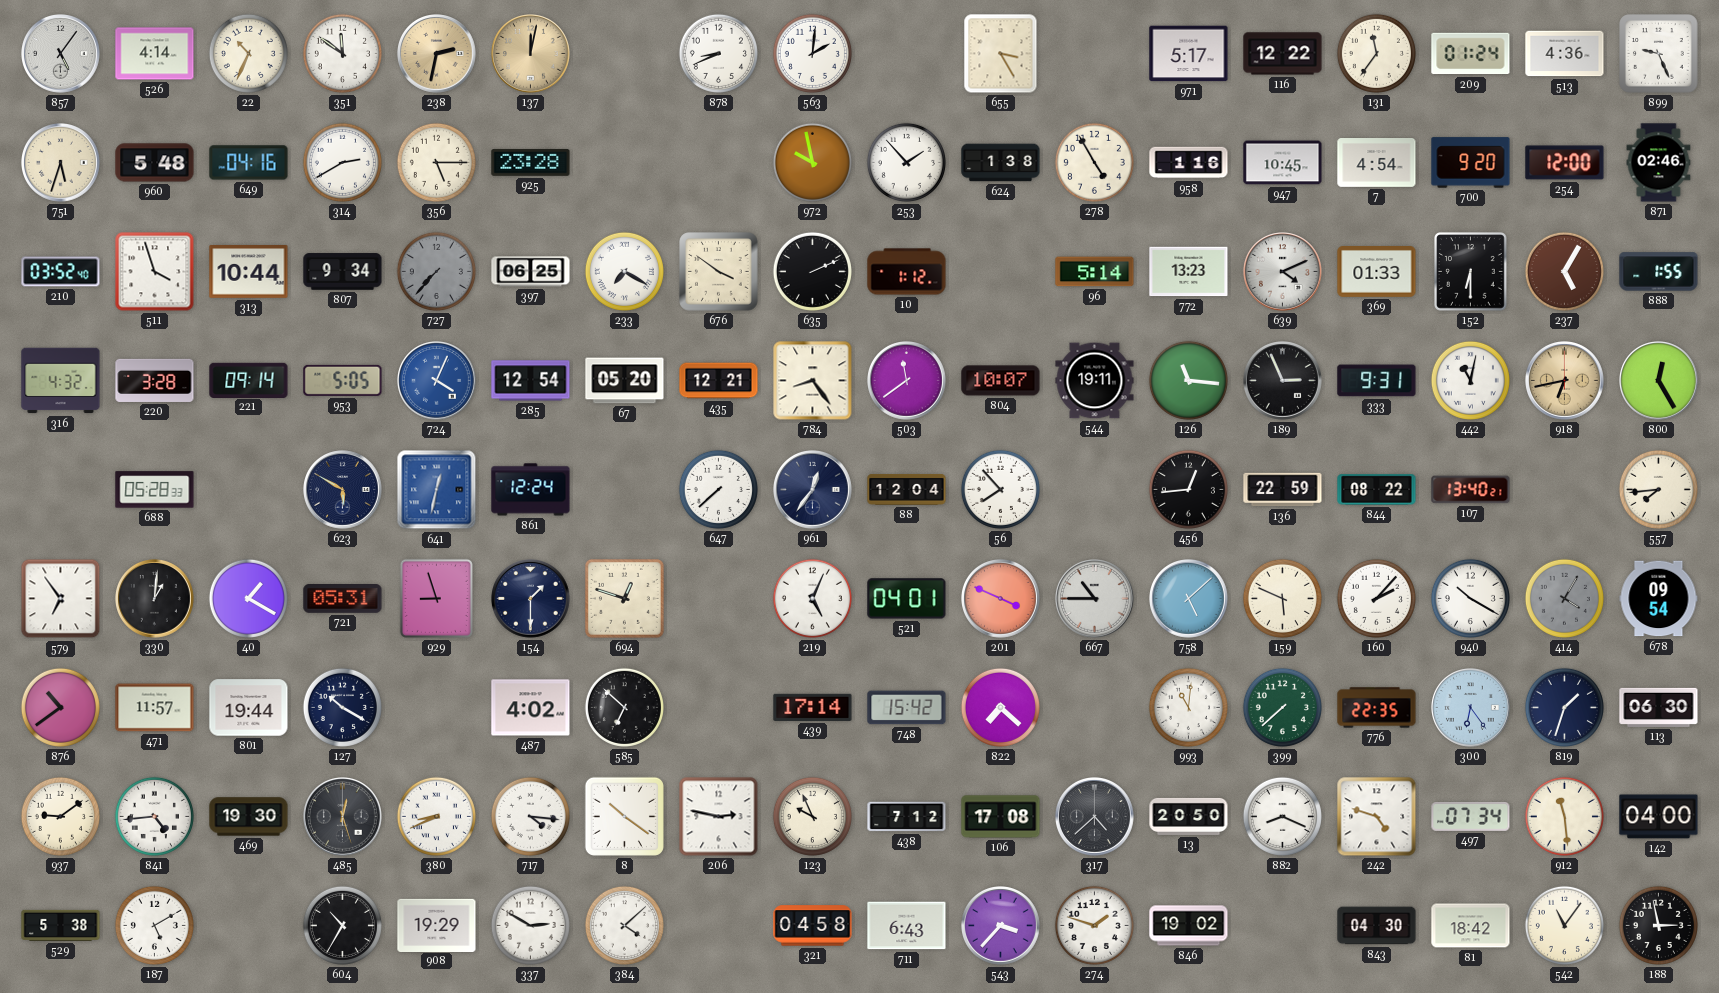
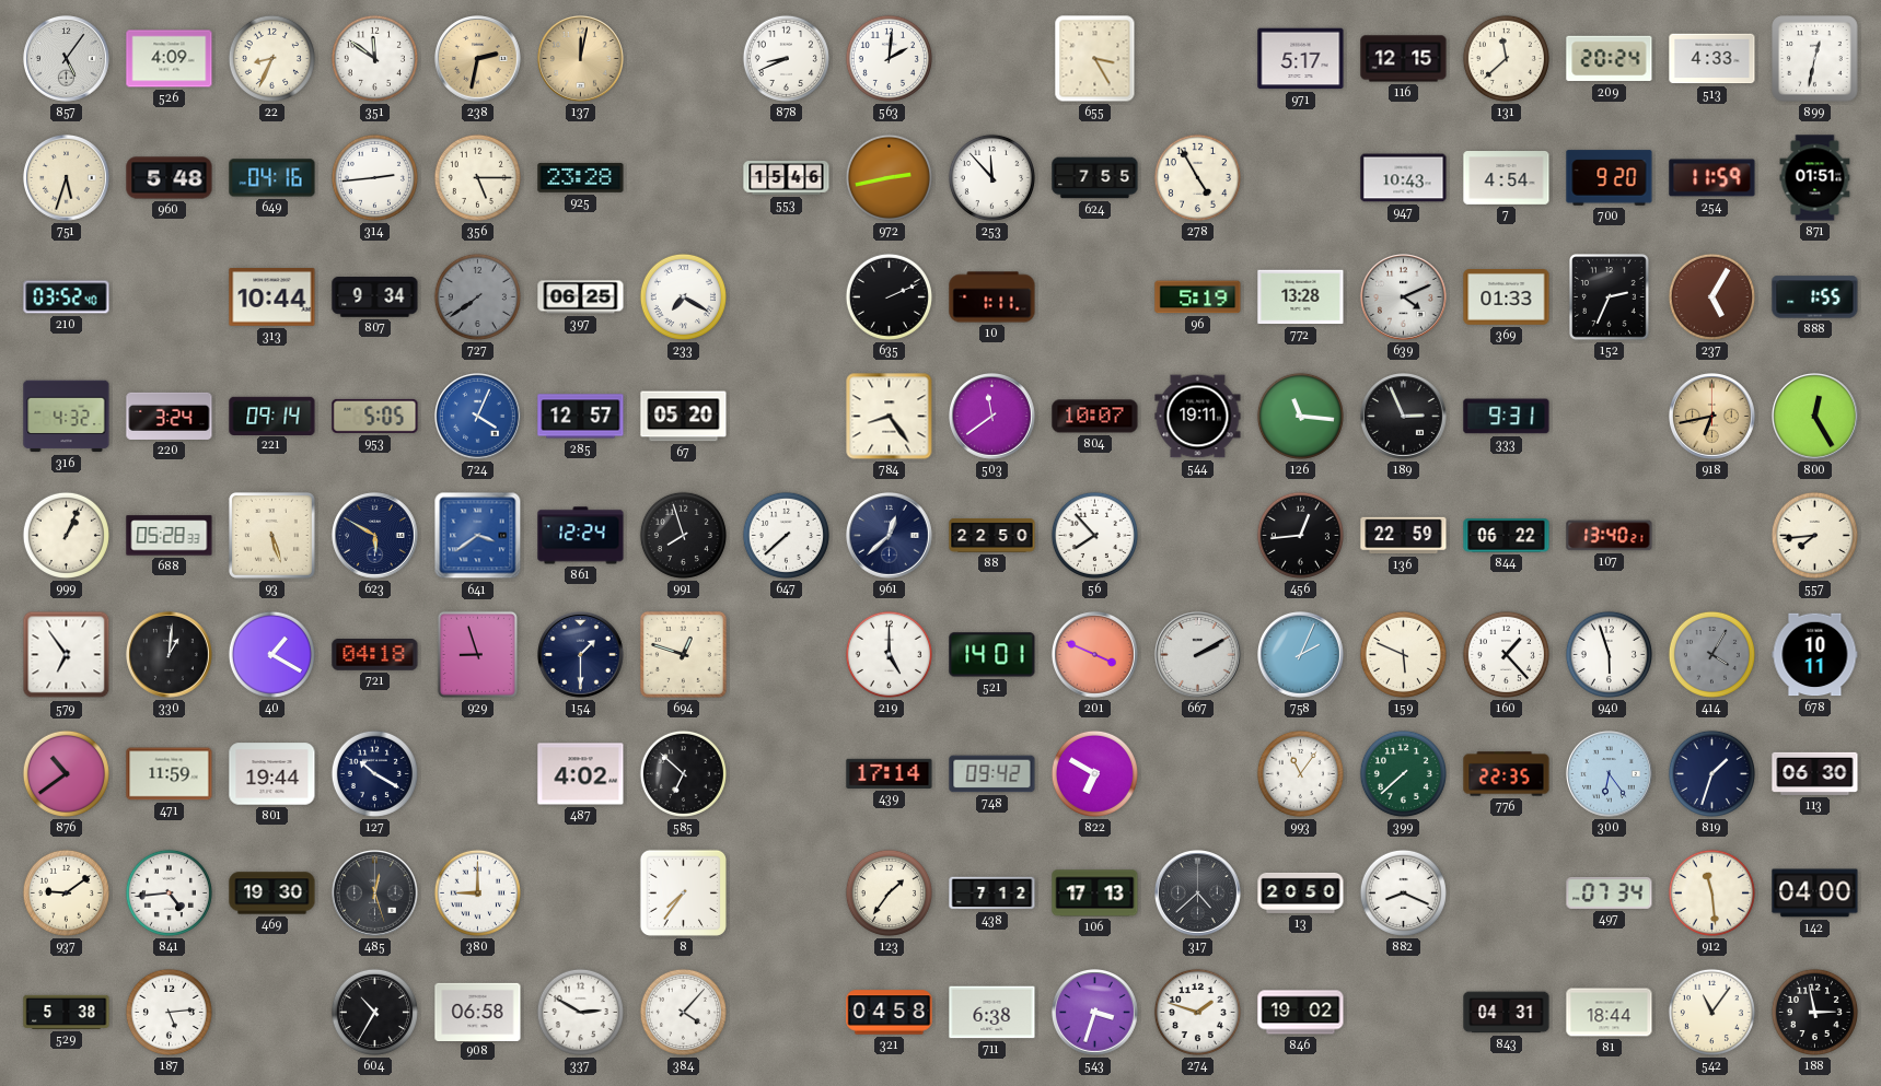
526: 4:14 -> 4:09 (170, 59)
22: 10:34 -> 8:34 (271, 58)
116: 12:22 -> 12:15 (1404, 59)
131: 11:36 -> 11:38 (1506, 58)
209: 01:24 -> 20:24 (1610, 59)
513: 4:36 -> 4:33 (1712, 59)
899: 9:26 -> 12:32 (1815, 59)
314: 2:40 -> 2:44 (374, 177)
553: none -> 15:46 (787, 178)
972: 9:58 -> 2:43 (889, 177)
253: 1:53 -> 11:53 (991, 177)
624: 1:38 -> 7:55 (1095, 178)
958: 1:16 -> none (1189, 163)
947: 10:45 -> 10:43 (1404, 178)
254: 12:00 -> 11:59 (1712, 178)
871: 02:46 -> 01:51 (1815, 178)
511: 3:57 -> none (155, 272)
727: 7:37 -> 7:39 (477, 296)
676: 3:51 -> none (719, 272)
10: 1:12 -> 1:11 (992, 297)
96: 5:14 -> 5:19 (1198, 297)
772: 13:23 -> 13:28 (1301, 297)
152: 6:30 -> 2:34 (1610, 297)
220: 3:28 -> 3:24 (170, 416)
285: 12:54 -> 12:57 (581, 417)
435: 12:21 -> none (719, 381)
442: 11:02 -> none (1470, 380)
999: none -> 1:04 (66, 535)
93: none -> 5:27 (271, 535)
641: 12:32 -> 3:39 (478, 536)
991: none -> 7:57 (683, 535)
961: 12:36 -> 12:38 (890, 536)
88: 12:04 -> 22:50 (992, 536)
844: 08:22 -> 06:22 (1507, 536)
721: 05:31 -> 04:18 (375, 655)
219: 5:04 -> 5:00 (889, 654)
521: 04:01 -> 14:01 (992, 655)
667: 10:45 -> 2:10 (1198, 655)
758: 5:08 -> 2:04 (1301, 655)
160: 2:07 -> 1:23 (1506, 654)
940: 10:20 -> 5:57 (1609, 654)
678: 09:54 -> 10:11 (1815, 655)
471: 11:57 -> 11:59 (170, 774)
748: 15:42 -> 09:42 (992, 774)
822: 7:22 -> 6:50 (1094, 773)
993: 11:01 -> 11:06 (1300, 773)
380: 8:41 -> 9:00 (477, 892)
717: 4:16 -> none (530, 816)
8: 10:21 -> 7:36 (683, 892)
206: 2:47 -> none (719, 817)
123: 9:56 -> 1:36 (889, 892)
106: 17:08 -> 17:13 (1095, 894)
242: 4:48 -> none (1377, 817)
187: 5:10 -> 5:14 (169, 1012)
908: 19:29 -> 06:58 (478, 1012)
384: 4:08 -> 4:07 (683, 1012)
711: 6:43 -> 6:38 (992, 1013)
543: 3:37 -> 3:33 (1095, 1013)
843: 04:30 -> 04:31 (1507, 1013)
81: 18:42 -> 18:44 (1610, 1013)
